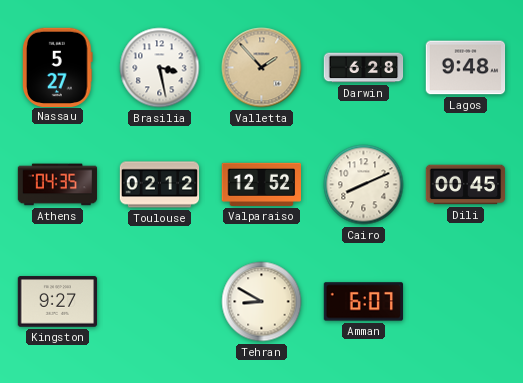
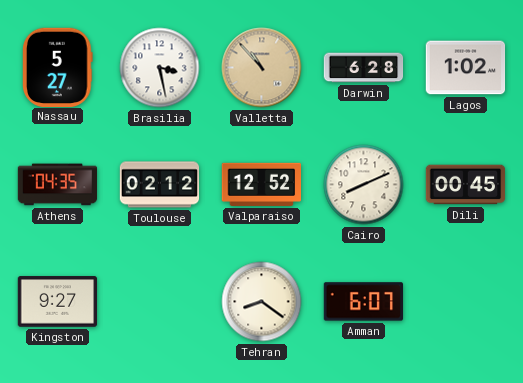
Valletta: 1:53 -> 10:53 (262, 68)
Lagos: 9:48 -> 1:02 (466, 68)
Tehran: 8:50 -> 8:21 (262, 302)
